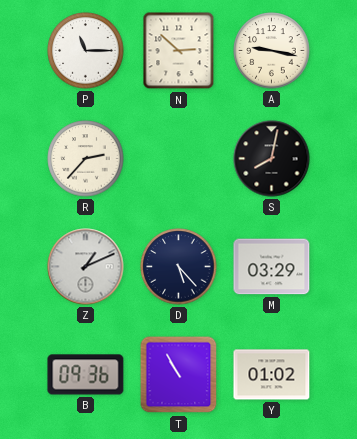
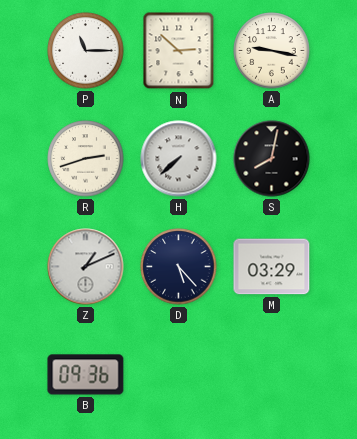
R: 2:37 -> 2:42 (86, 159)
H: none -> 7:38 (179, 159)
T: 10:55 -> none (179, 375)
Y: 01:02 -> none (272, 375)
